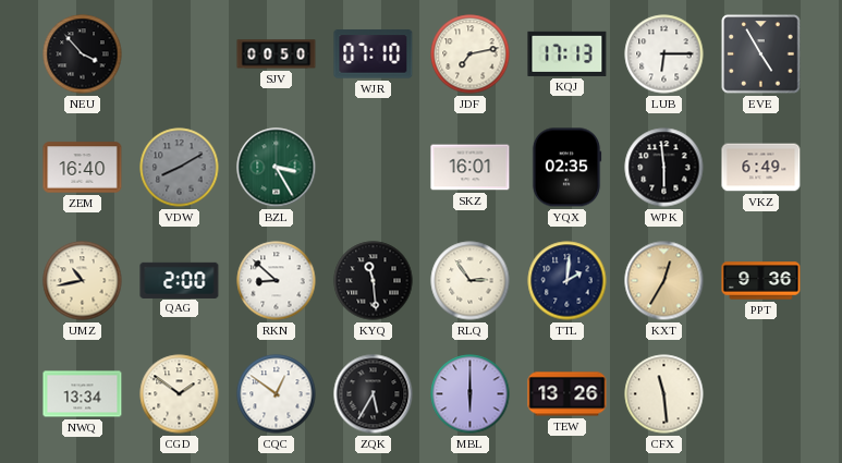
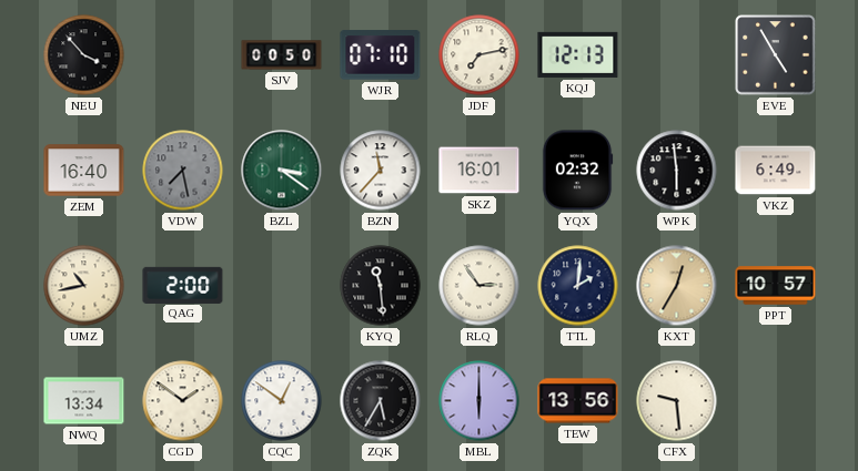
KQJ: 17:13 -> 12:13 (578, 54)
LUB: 6:15 -> none (664, 54)
VDW: 8:10 -> 7:28 (183, 171)
BZL: 3:25 -> 3:21 (282, 171)
BZN: none -> 11:37 (381, 171)
YQX: 02:35 -> 02:32 (577, 171)
RKN: 8:52 -> none (277, 281)
PPT: 9:36 -> 10:57 (776, 286)
TEW: 13:26 -> 13:56 (578, 401)
CFX: 11:29 -> 9:29 (677, 401)
